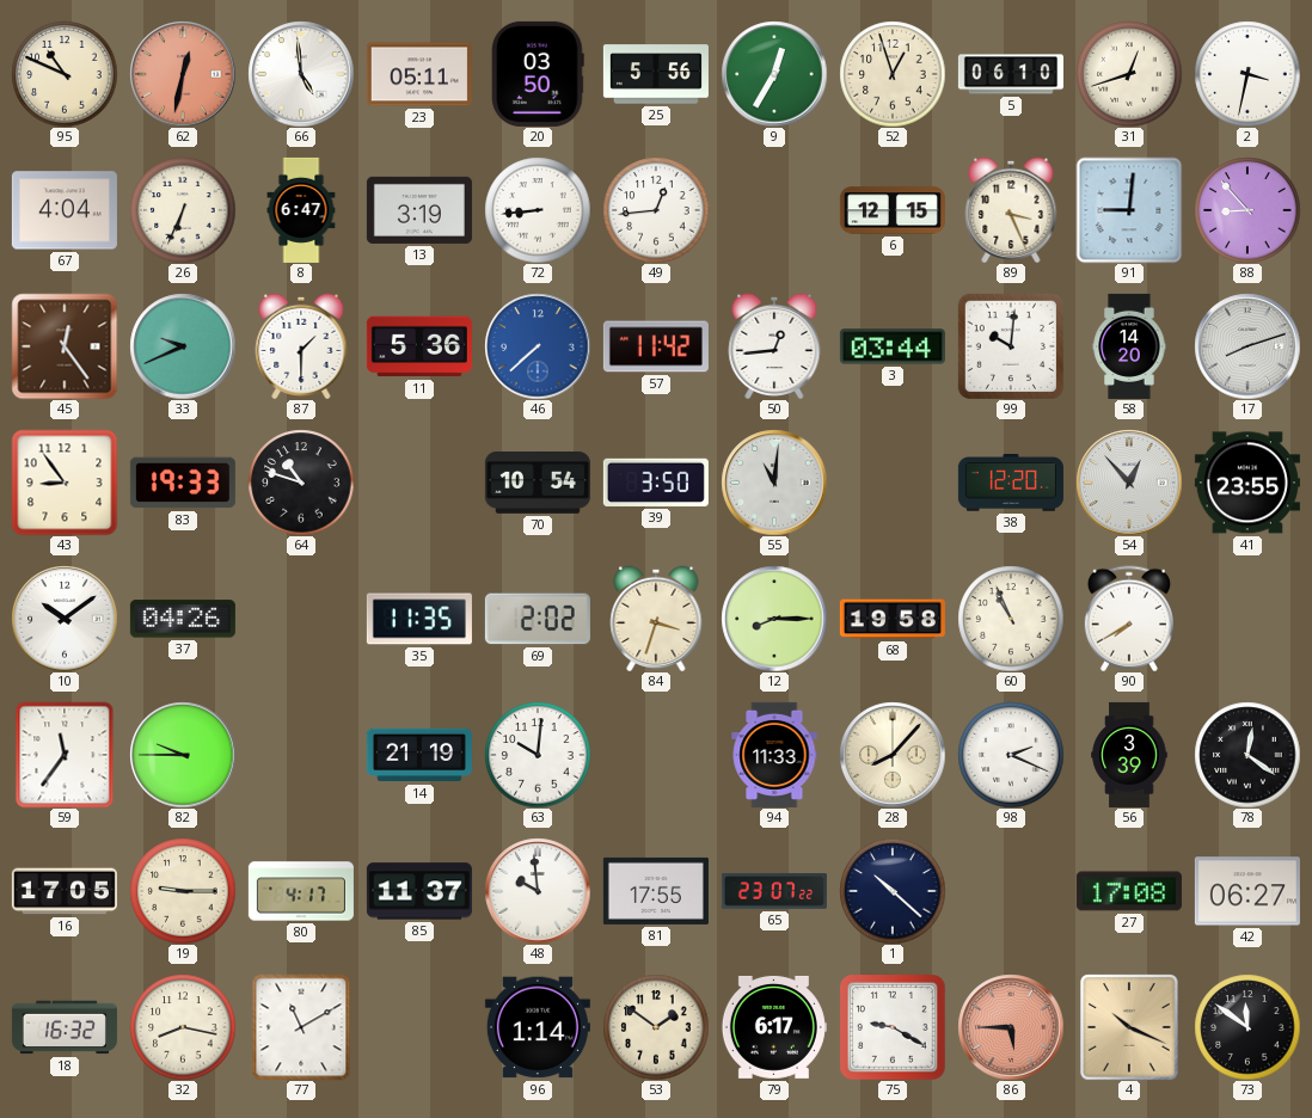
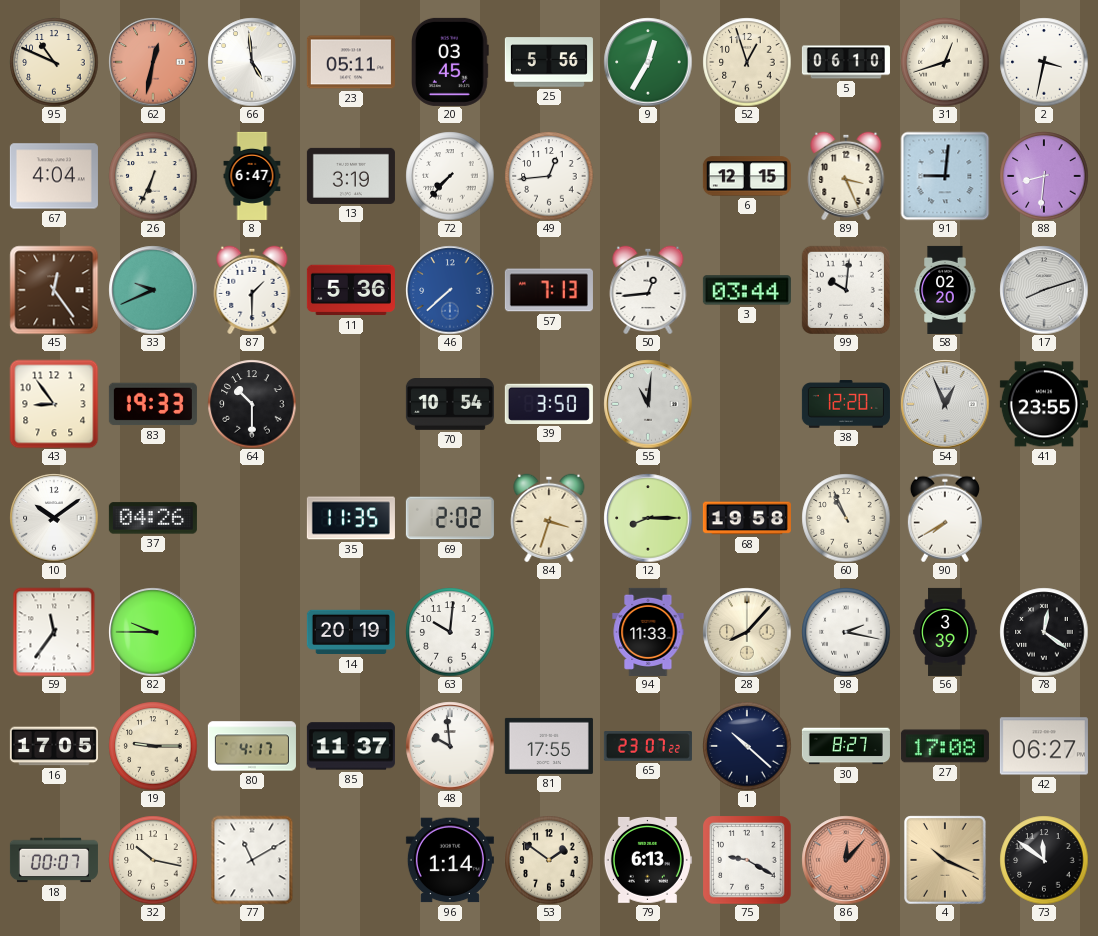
20: 03:50 -> 03:45 (451, 62)
72: 8:44 -> 7:37 (450, 176)
88: 8:53 -> 8:31 (1044, 176)
57: 11:42 -> 7:13 (549, 290)
58: 14:20 -> 02:20 (945, 290)
64: 10:48 -> 10:30 (252, 404)
54: 12:53 -> 12:56 (945, 404)
14: 21:19 -> 20:19 (351, 632)
98: 2:19 -> 2:17 (846, 632)
30: none -> 8:27 (846, 746)
18: 16:32 -> 00:07 (54, 860)
32: 8:17 -> 10:17 (153, 860)
79: 6:17 -> 6:13 (648, 860)
86: 5:45 -> 12:07 (846, 860)
